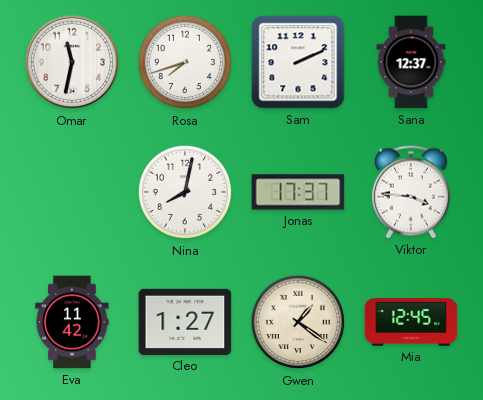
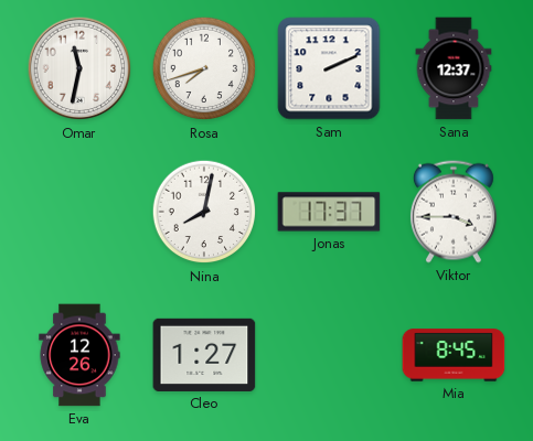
Viktor: 3:46 -> 3:45 (454, 212)
Eva: 11:42 -> 12:26 (79, 355)
Gwen: 1:21 -> none (298, 322)
Mia: 12:45 -> 8:45 (454, 355)
